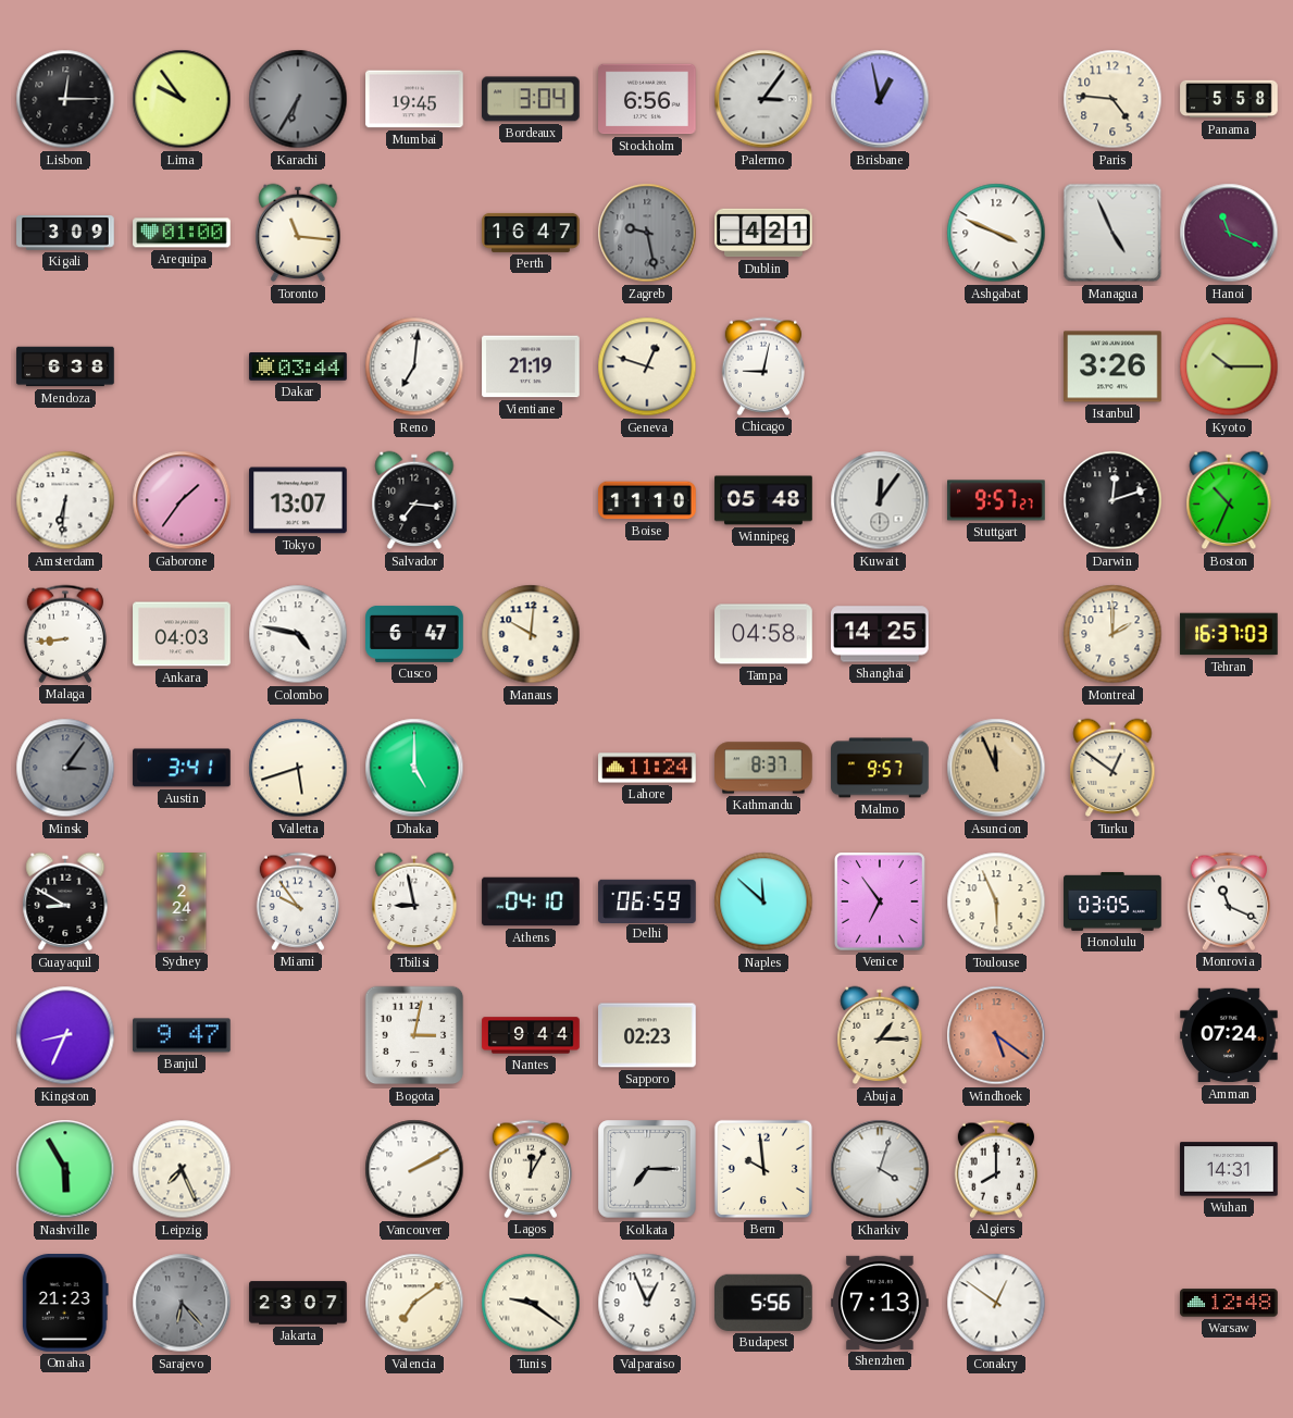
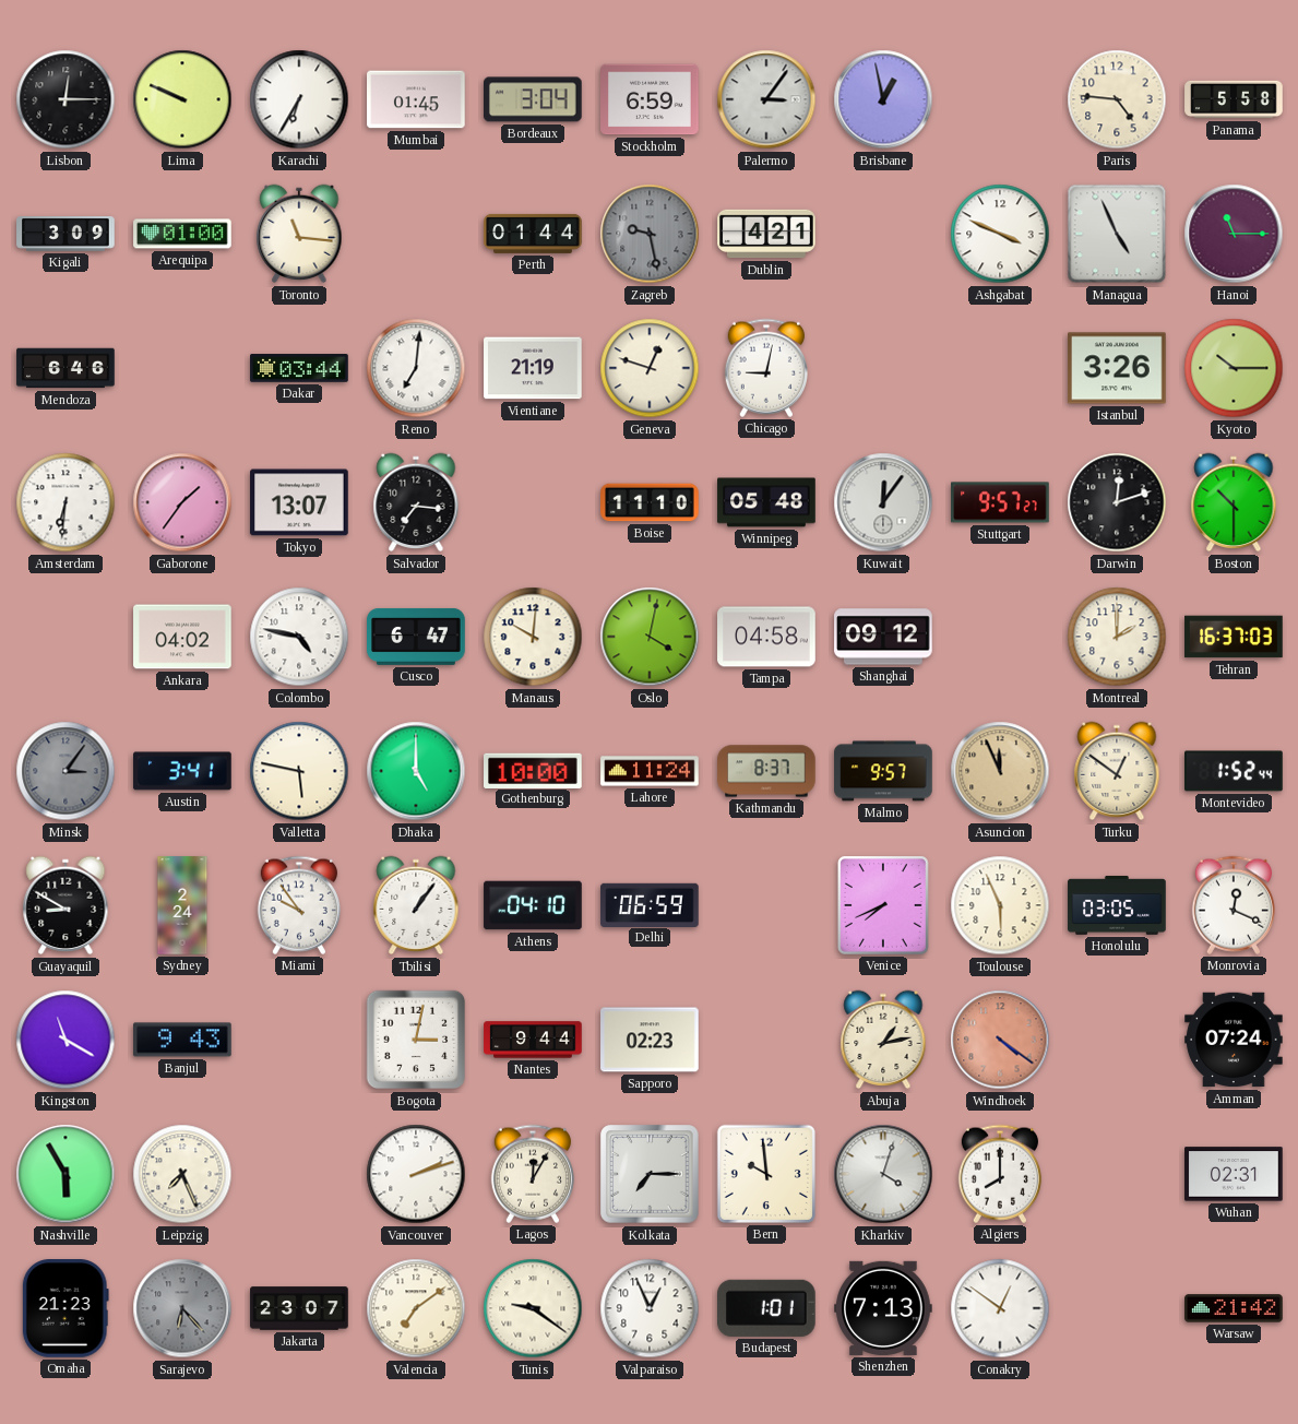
Lima: 9:54 -> 9:49 (182, 99)
Karachi dial: grey -> white (299, 99)
Mumbai: 19:45 -> 01:45 (416, 99)
Stockholm: 6:56 -> 6:59 (650, 99)
Perth: 16:47 -> 01:44 (533, 234)
Hanoi: 11:19 -> 11:15 (1234, 234)
Mendoza: 6:38 -> 6:46 (66, 368)
Boston: 10:34 -> 10:30 (1234, 502)
Malaga: 8:44 -> none (65, 634)
Ankara: 04:03 -> 04:02 (182, 637)
Oslo: none -> 4:02 (650, 637)
Shanghai: 14:25 -> 09:12 (883, 637)
Valletta: 5:42 -> 5:47 (299, 771)
Gothenburg: none -> 10:00 (533, 770)
Montevideo: none -> 1:52 (1234, 771)
Tbilisi: 8:58 -> 1:06 (416, 905)
Naples: 11:52 -> none (763, 901)
Venice: 6:54 -> 7:41 (884, 906)
Monrovia: 11:19 -> 12:19 (1234, 905)
Kingston: 8:34 -> 11:20 (66, 1040)
Banjul: 9:47 -> 9:43 (182, 1040)
Abuja: 1:15 -> 1:13 (883, 1040)
Windhoek: 5:21 -> 4:21 (1000, 1040)
Vancouver: 2:10 -> 2:12 (416, 1174)
Wuhan: 14:31 -> 02:31 (1234, 1174)
Budapest: 5:56 -> 1:01 (767, 1308)
Warsaw: 12:48 -> 21:42 (1234, 1308)
